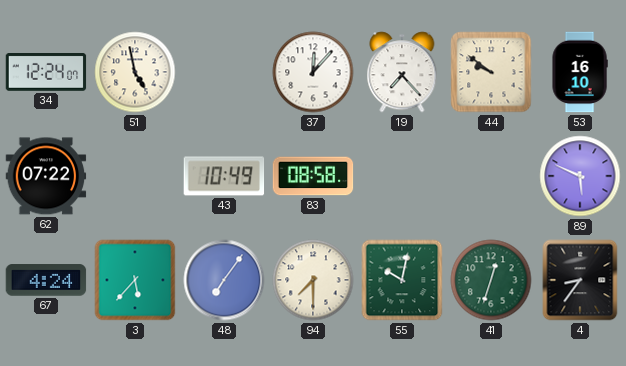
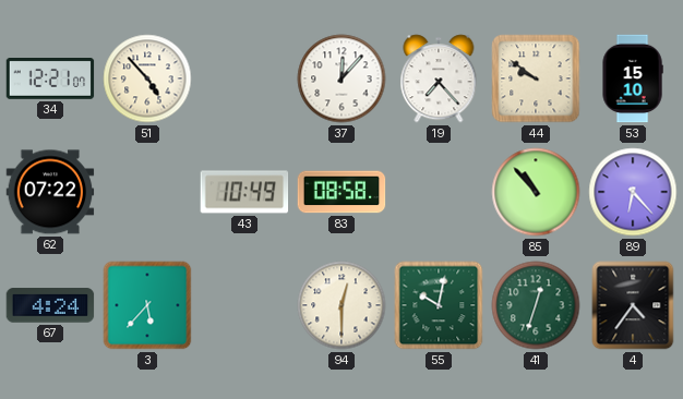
34: 12:24 -> 12:21 (50, 80)
51: 4:58 -> 4:53 (147, 78)
53: 16:10 -> 15:10 (633, 78)
85: none -> 10:53 (536, 192)
89: 5:49 -> 6:23 (633, 192)
48: 7:06 -> none (224, 280)
94: 7:30 -> 12:30 (341, 305)
4: 8:36 -> 4:36 (633, 305)
